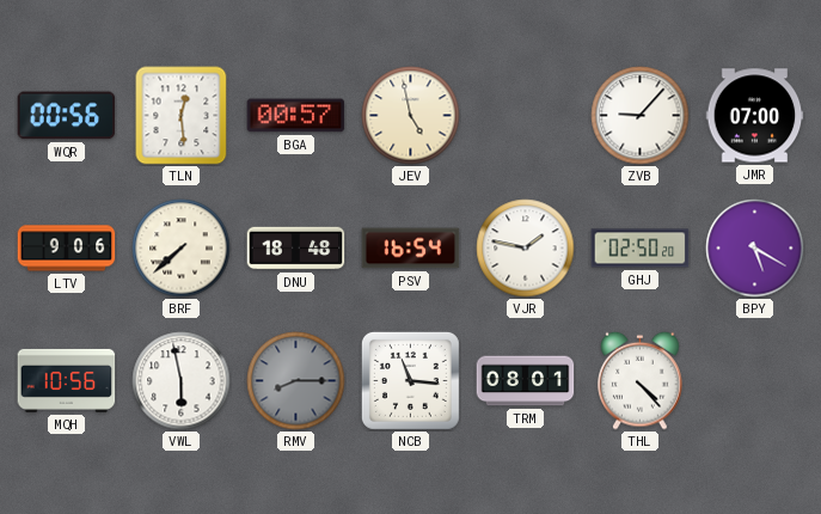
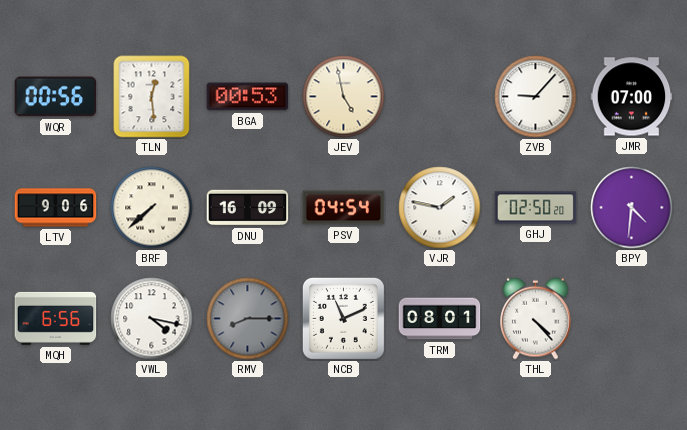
BGA: 00:57 -> 00:53 (248, 97)
DNU: 18:48 -> 16:09 (248, 208)
PSV: 16:54 -> 04:54 (344, 208)
BPY: 5:20 -> 4:31 (632, 208)
MQH: 10:56 -> 6:56 (56, 318)
VWL: 5:58 -> 4:17 (152, 319)
NCB: 11:16 -> 11:11 (343, 318)
